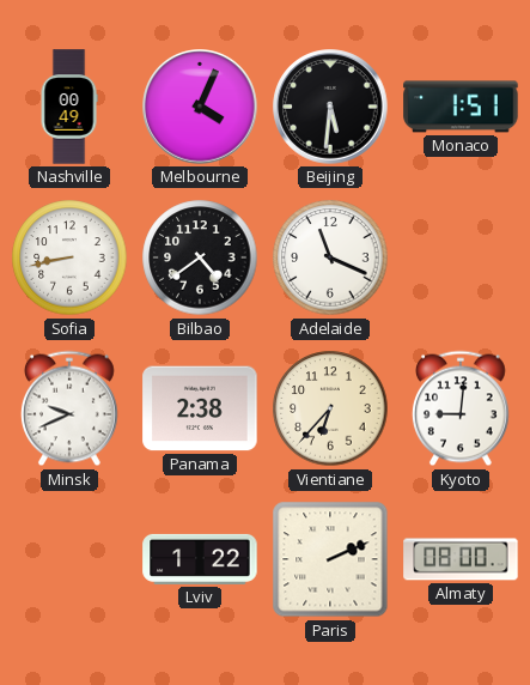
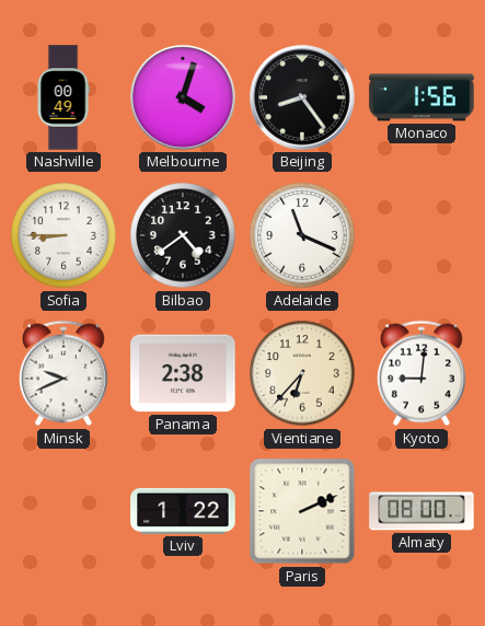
Melbourne: 4:04 -> 4:03 (183, 97)
Beijing: 5:31 -> 8:24 (302, 97)
Monaco: 1:51 -> 1:56 (422, 97)
Sofia: 8:43 -> 8:45 (63, 235)
